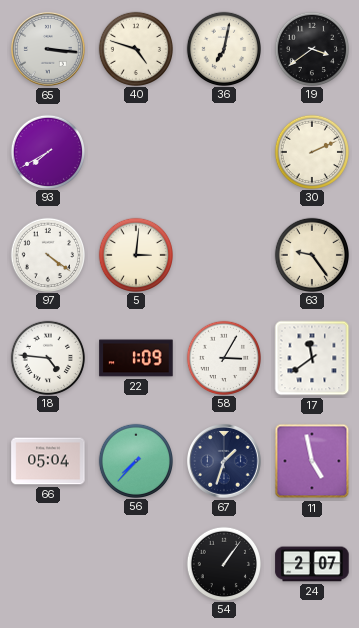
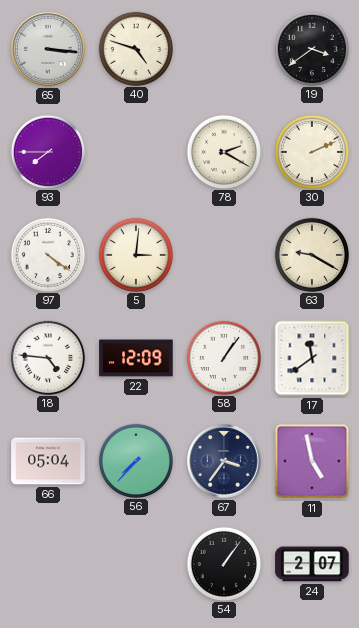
36: 7:02 -> none (223, 48)
93: 7:40 -> 7:45 (47, 151)
78: none -> 2:20 (223, 151)
63: 9:24 -> 9:20 (311, 254)
22: 1:09 -> 12:09 (136, 358)
58: 3:05 -> 1:06 (223, 357)
67: 1:33 -> 3:36 (225, 462)
